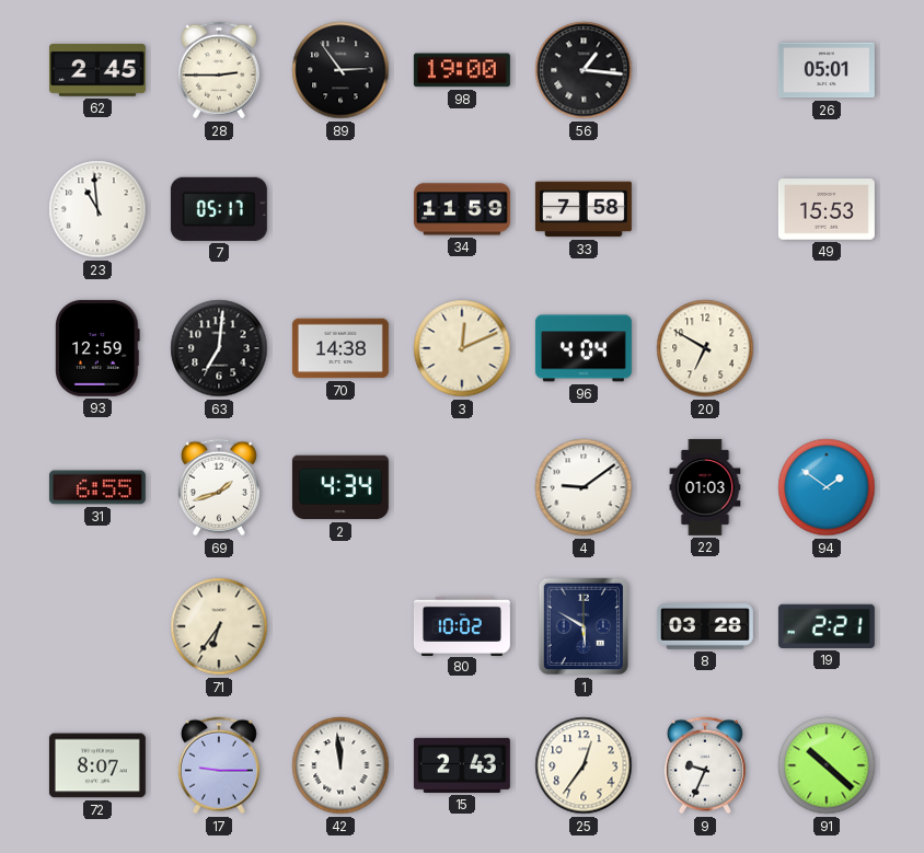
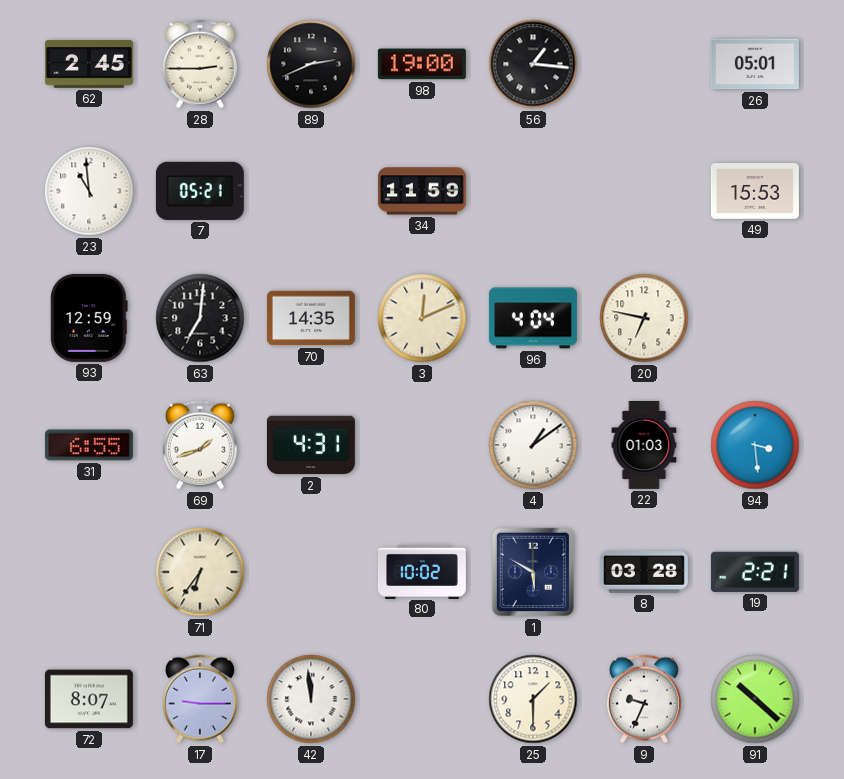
89: 2:54 -> 2:41 (311, 64)
7: 05:17 -> 05:21 (200, 191)
33: 7:58 -> none (584, 209)
70: 14:38 -> 14:35 (311, 318)
20: 6:50 -> 6:47 (644, 318)
2: 4:34 -> 4:31 (311, 445)
4: 9:09 -> 1:09 (533, 445)
94: 1:51 -> 3:29 (755, 445)
15: 2:43 -> none (462, 765)
25: 12:36 -> 1:30 (533, 699)
